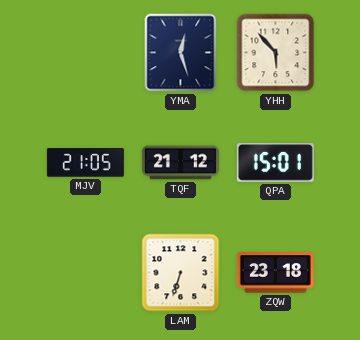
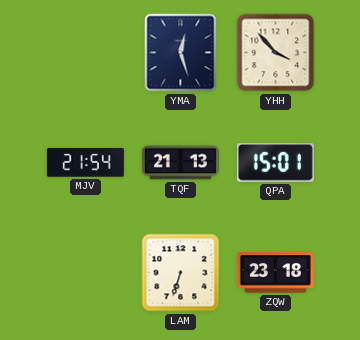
YHH: 5:53 -> 3:53 (276, 53)
MJV: 21:05 -> 21:54 (85, 163)
TQF: 21:12 -> 21:13 (180, 163)
